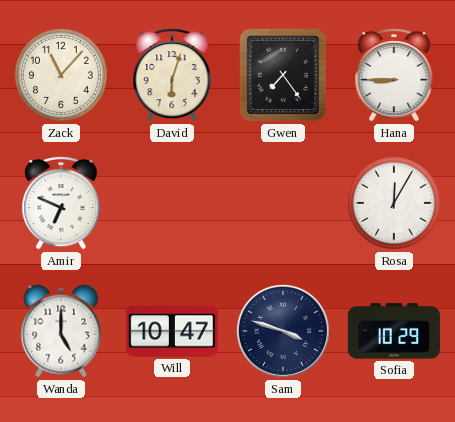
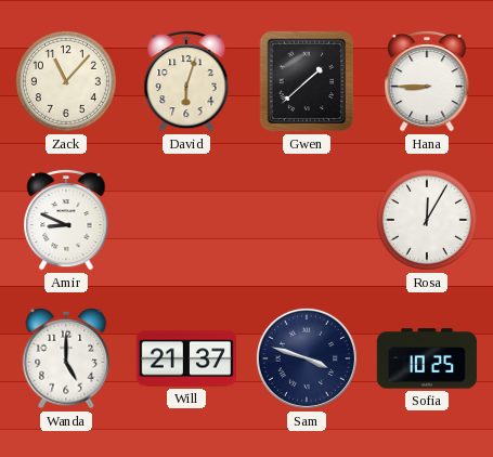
Gwen: 7:24 -> 1:38 (307, 81)
Amir: 6:49 -> 8:49 (66, 220)
Will: 10:47 -> 21:37 (186, 358)
Sofia: 10:29 -> 10:25 (427, 358)
